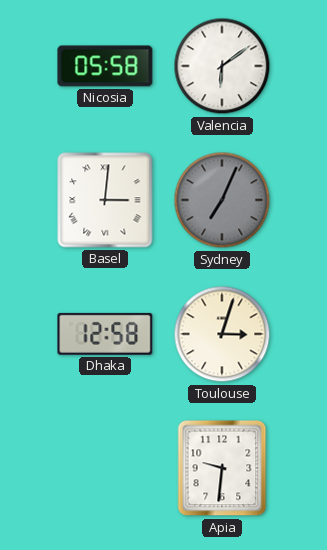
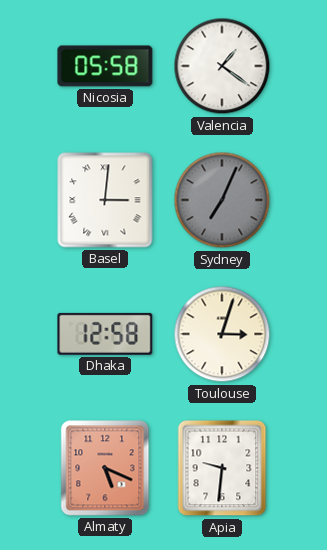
Valencia: 6:09 -> 1:21 (222, 66)
Almaty: none -> 5:19 (105, 468)
